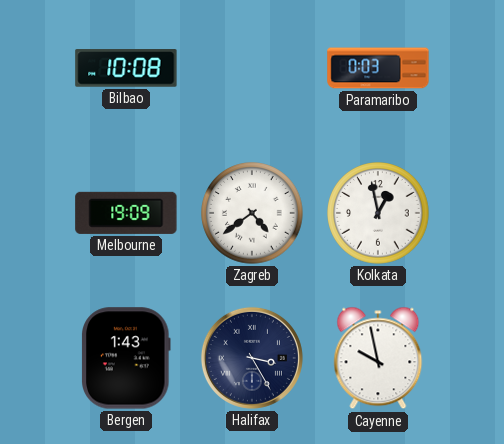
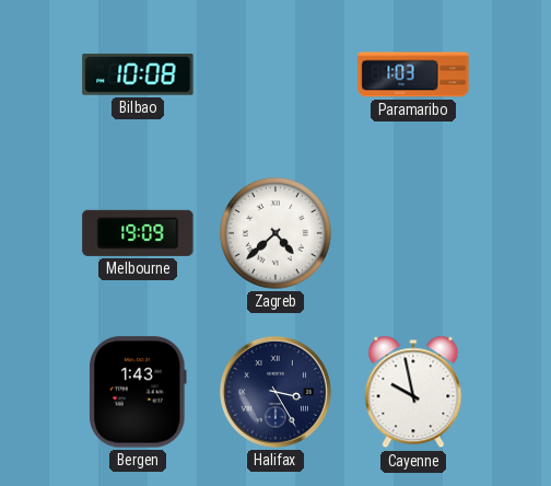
Paramaribo: 0:03 -> 1:03 (413, 74)
Zagreb: 4:39 -> 4:38 (275, 233)
Kolkata: 12:58 -> none (378, 213)
